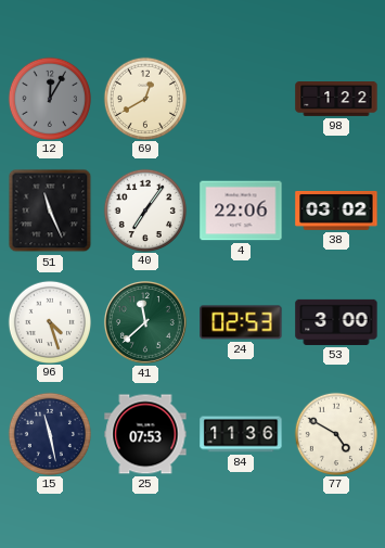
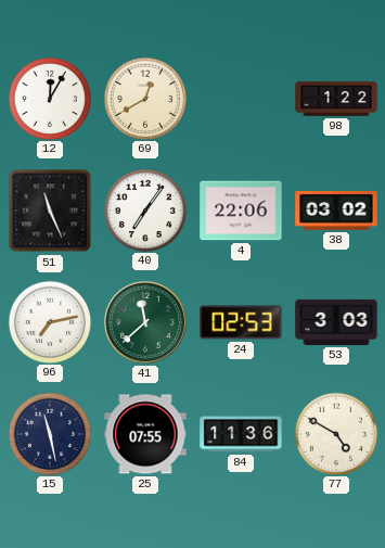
12 dial: grey -> white (49, 98)
96: 4:27 -> 7:13 (49, 321)
53: 3:00 -> 3:03 (336, 322)
25: 07:53 -> 07:55 (145, 434)
